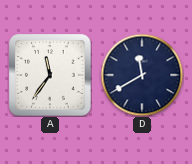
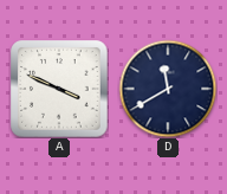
A: 11:36 -> 3:49 (59, 89)
